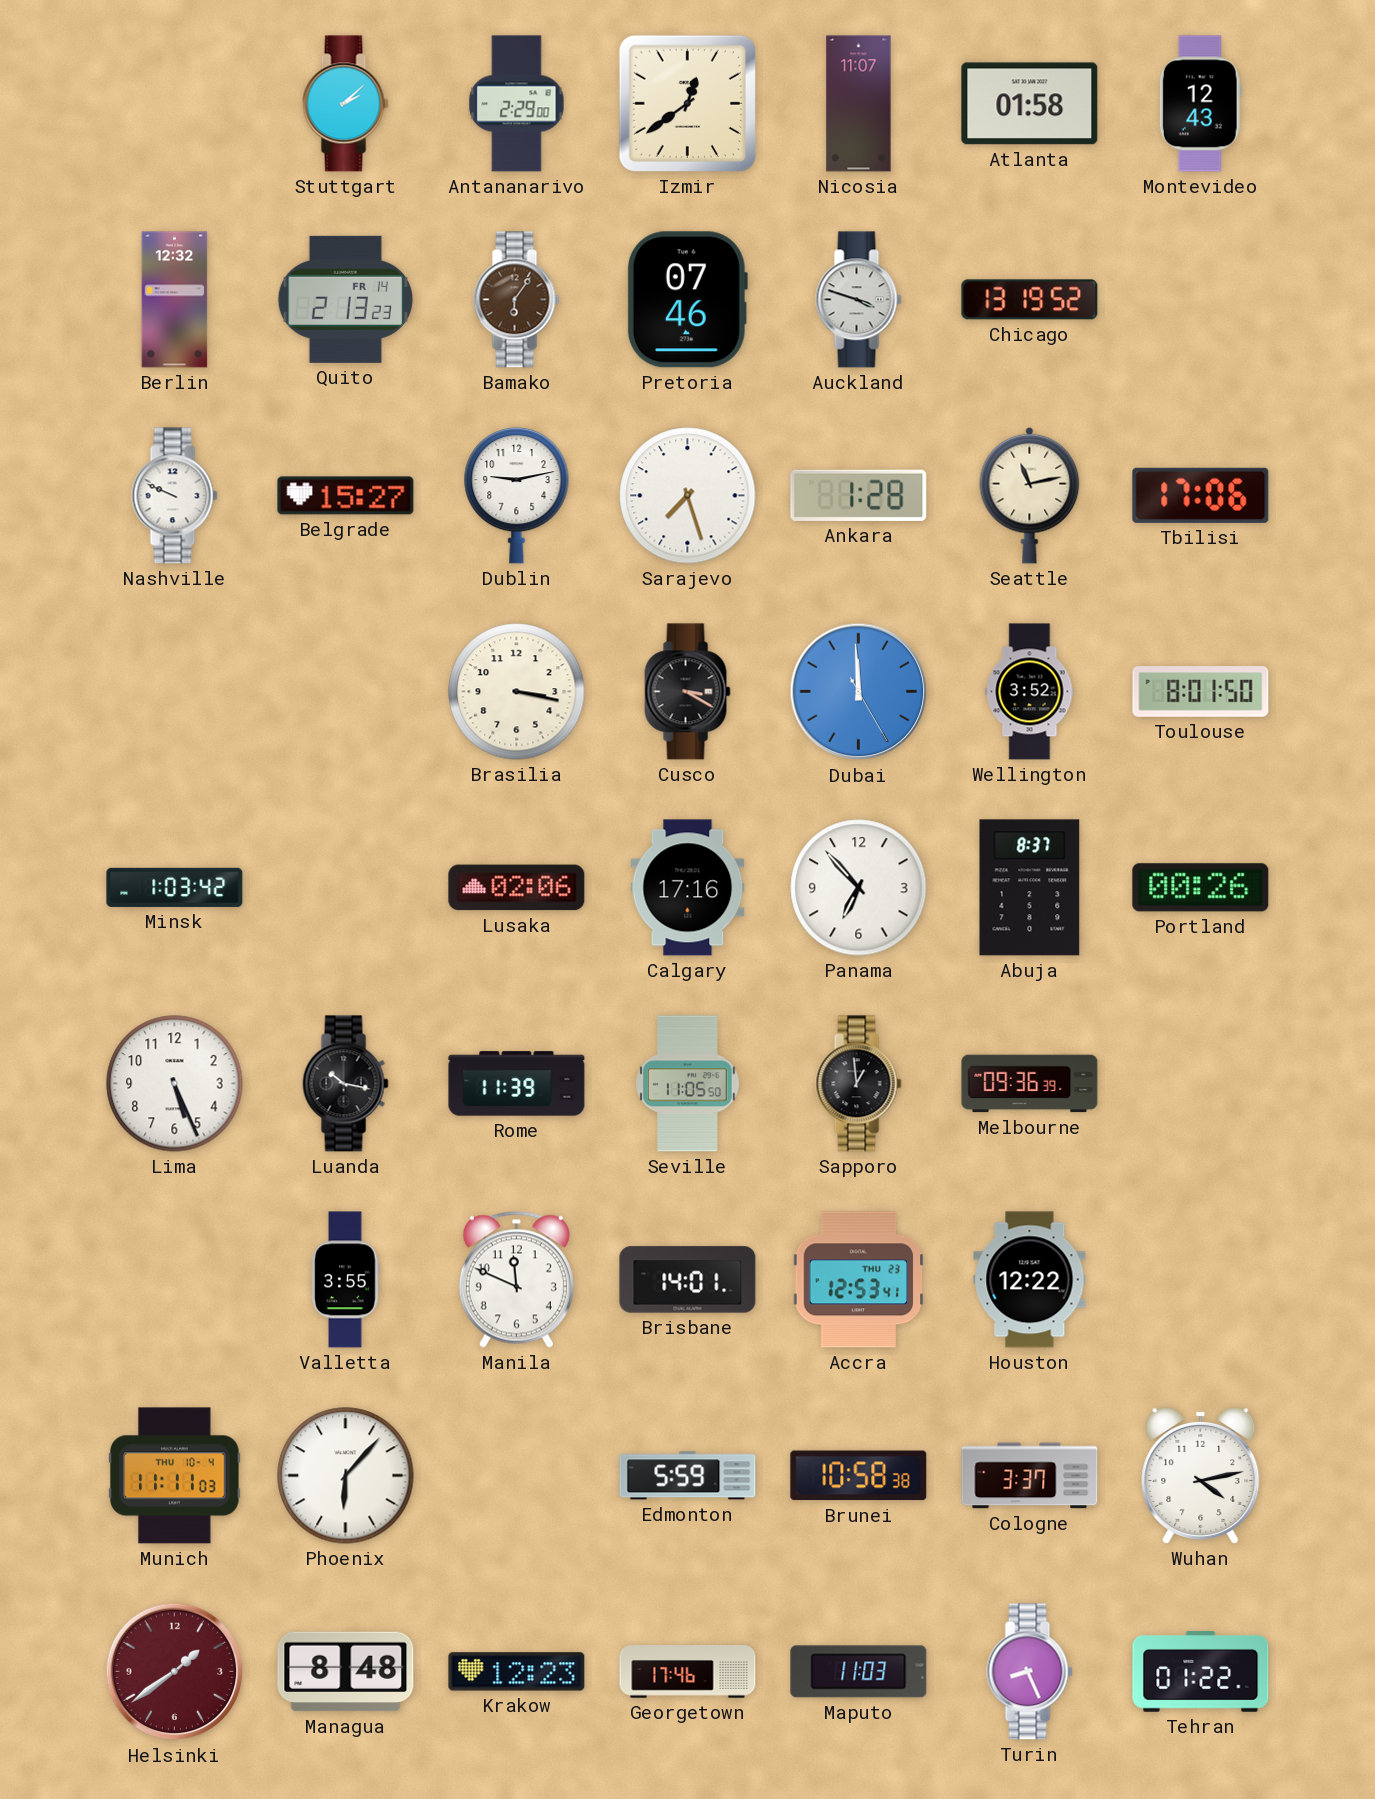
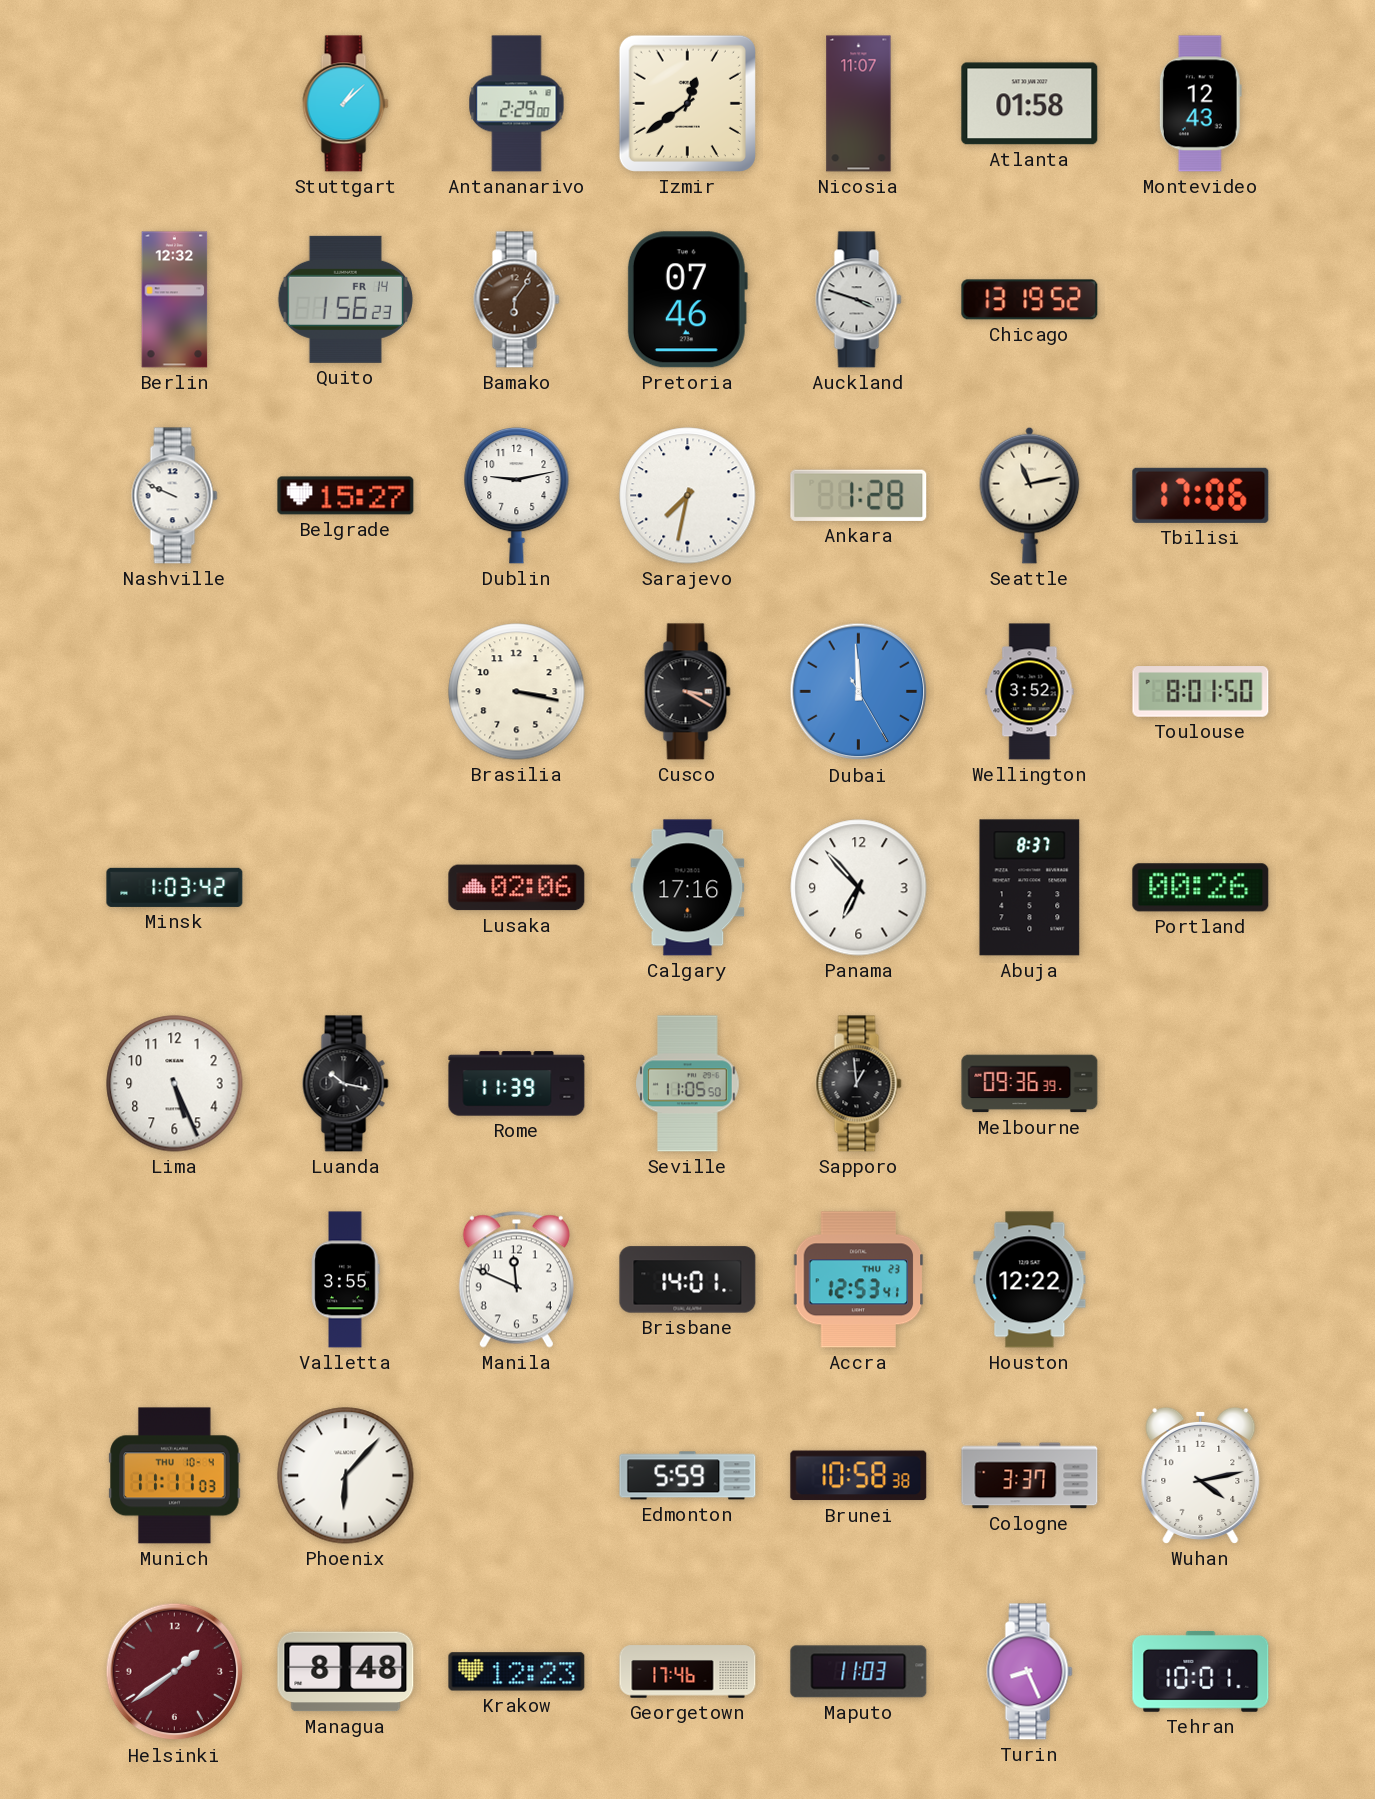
Stuttgart: 2:08 -> 1:08 (346, 104)
Quito: 2:13 -> 1:56 (345, 299)
Sarajevo: 7:27 -> 7:32 (688, 496)
Tehran: 01:22 -> 10:01 (1201, 1671)
